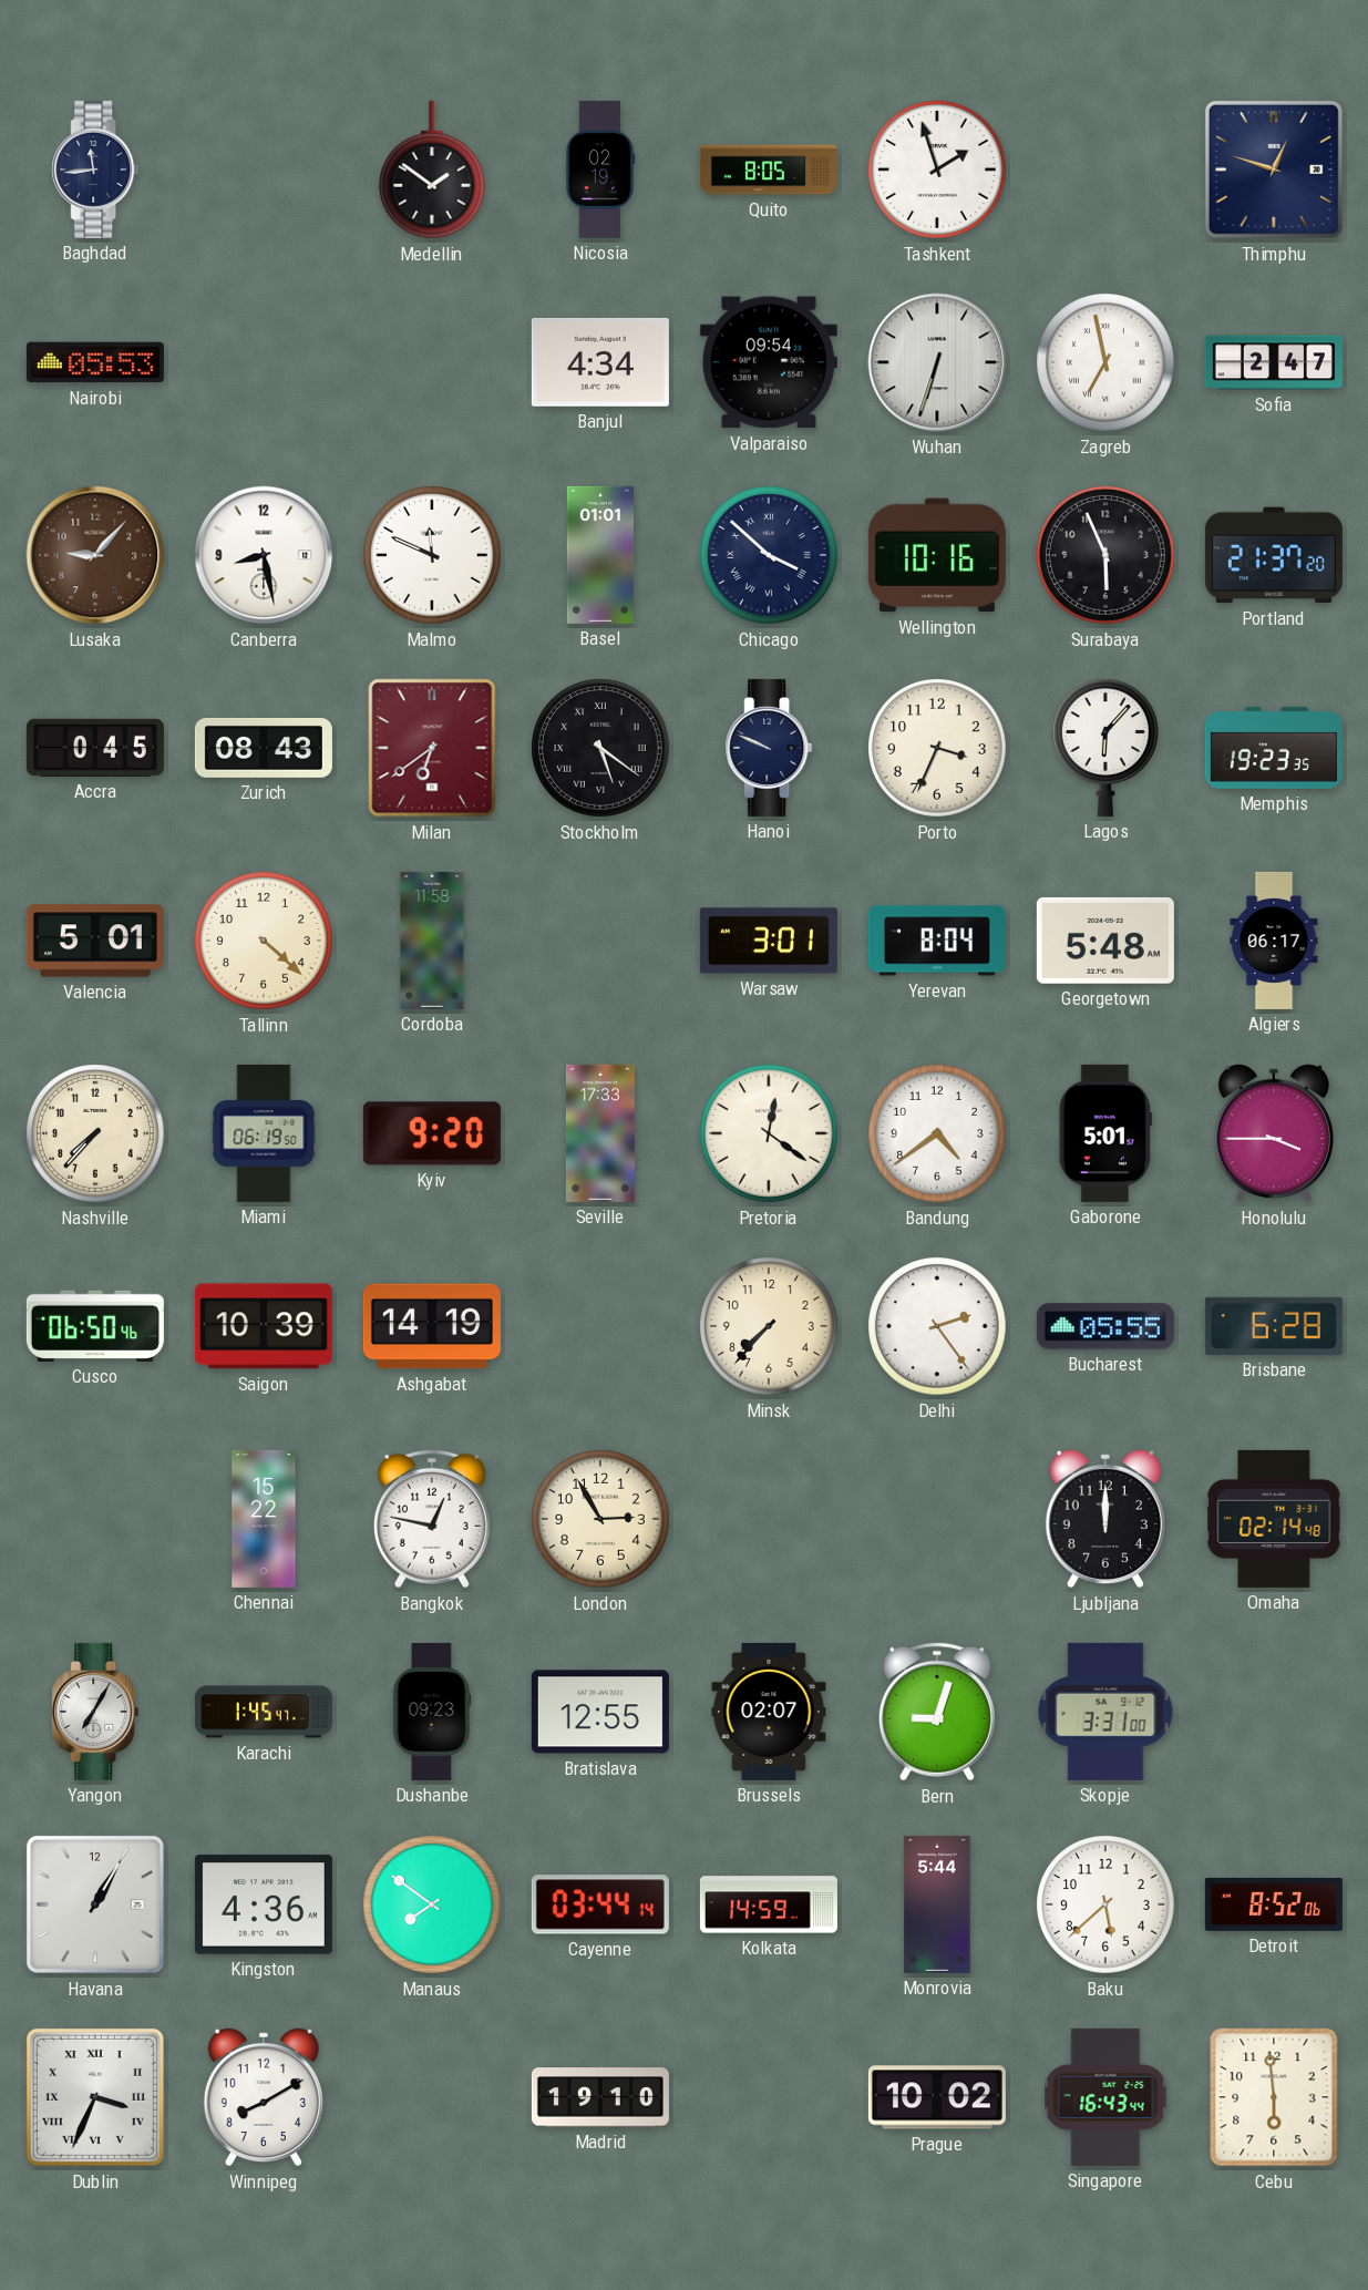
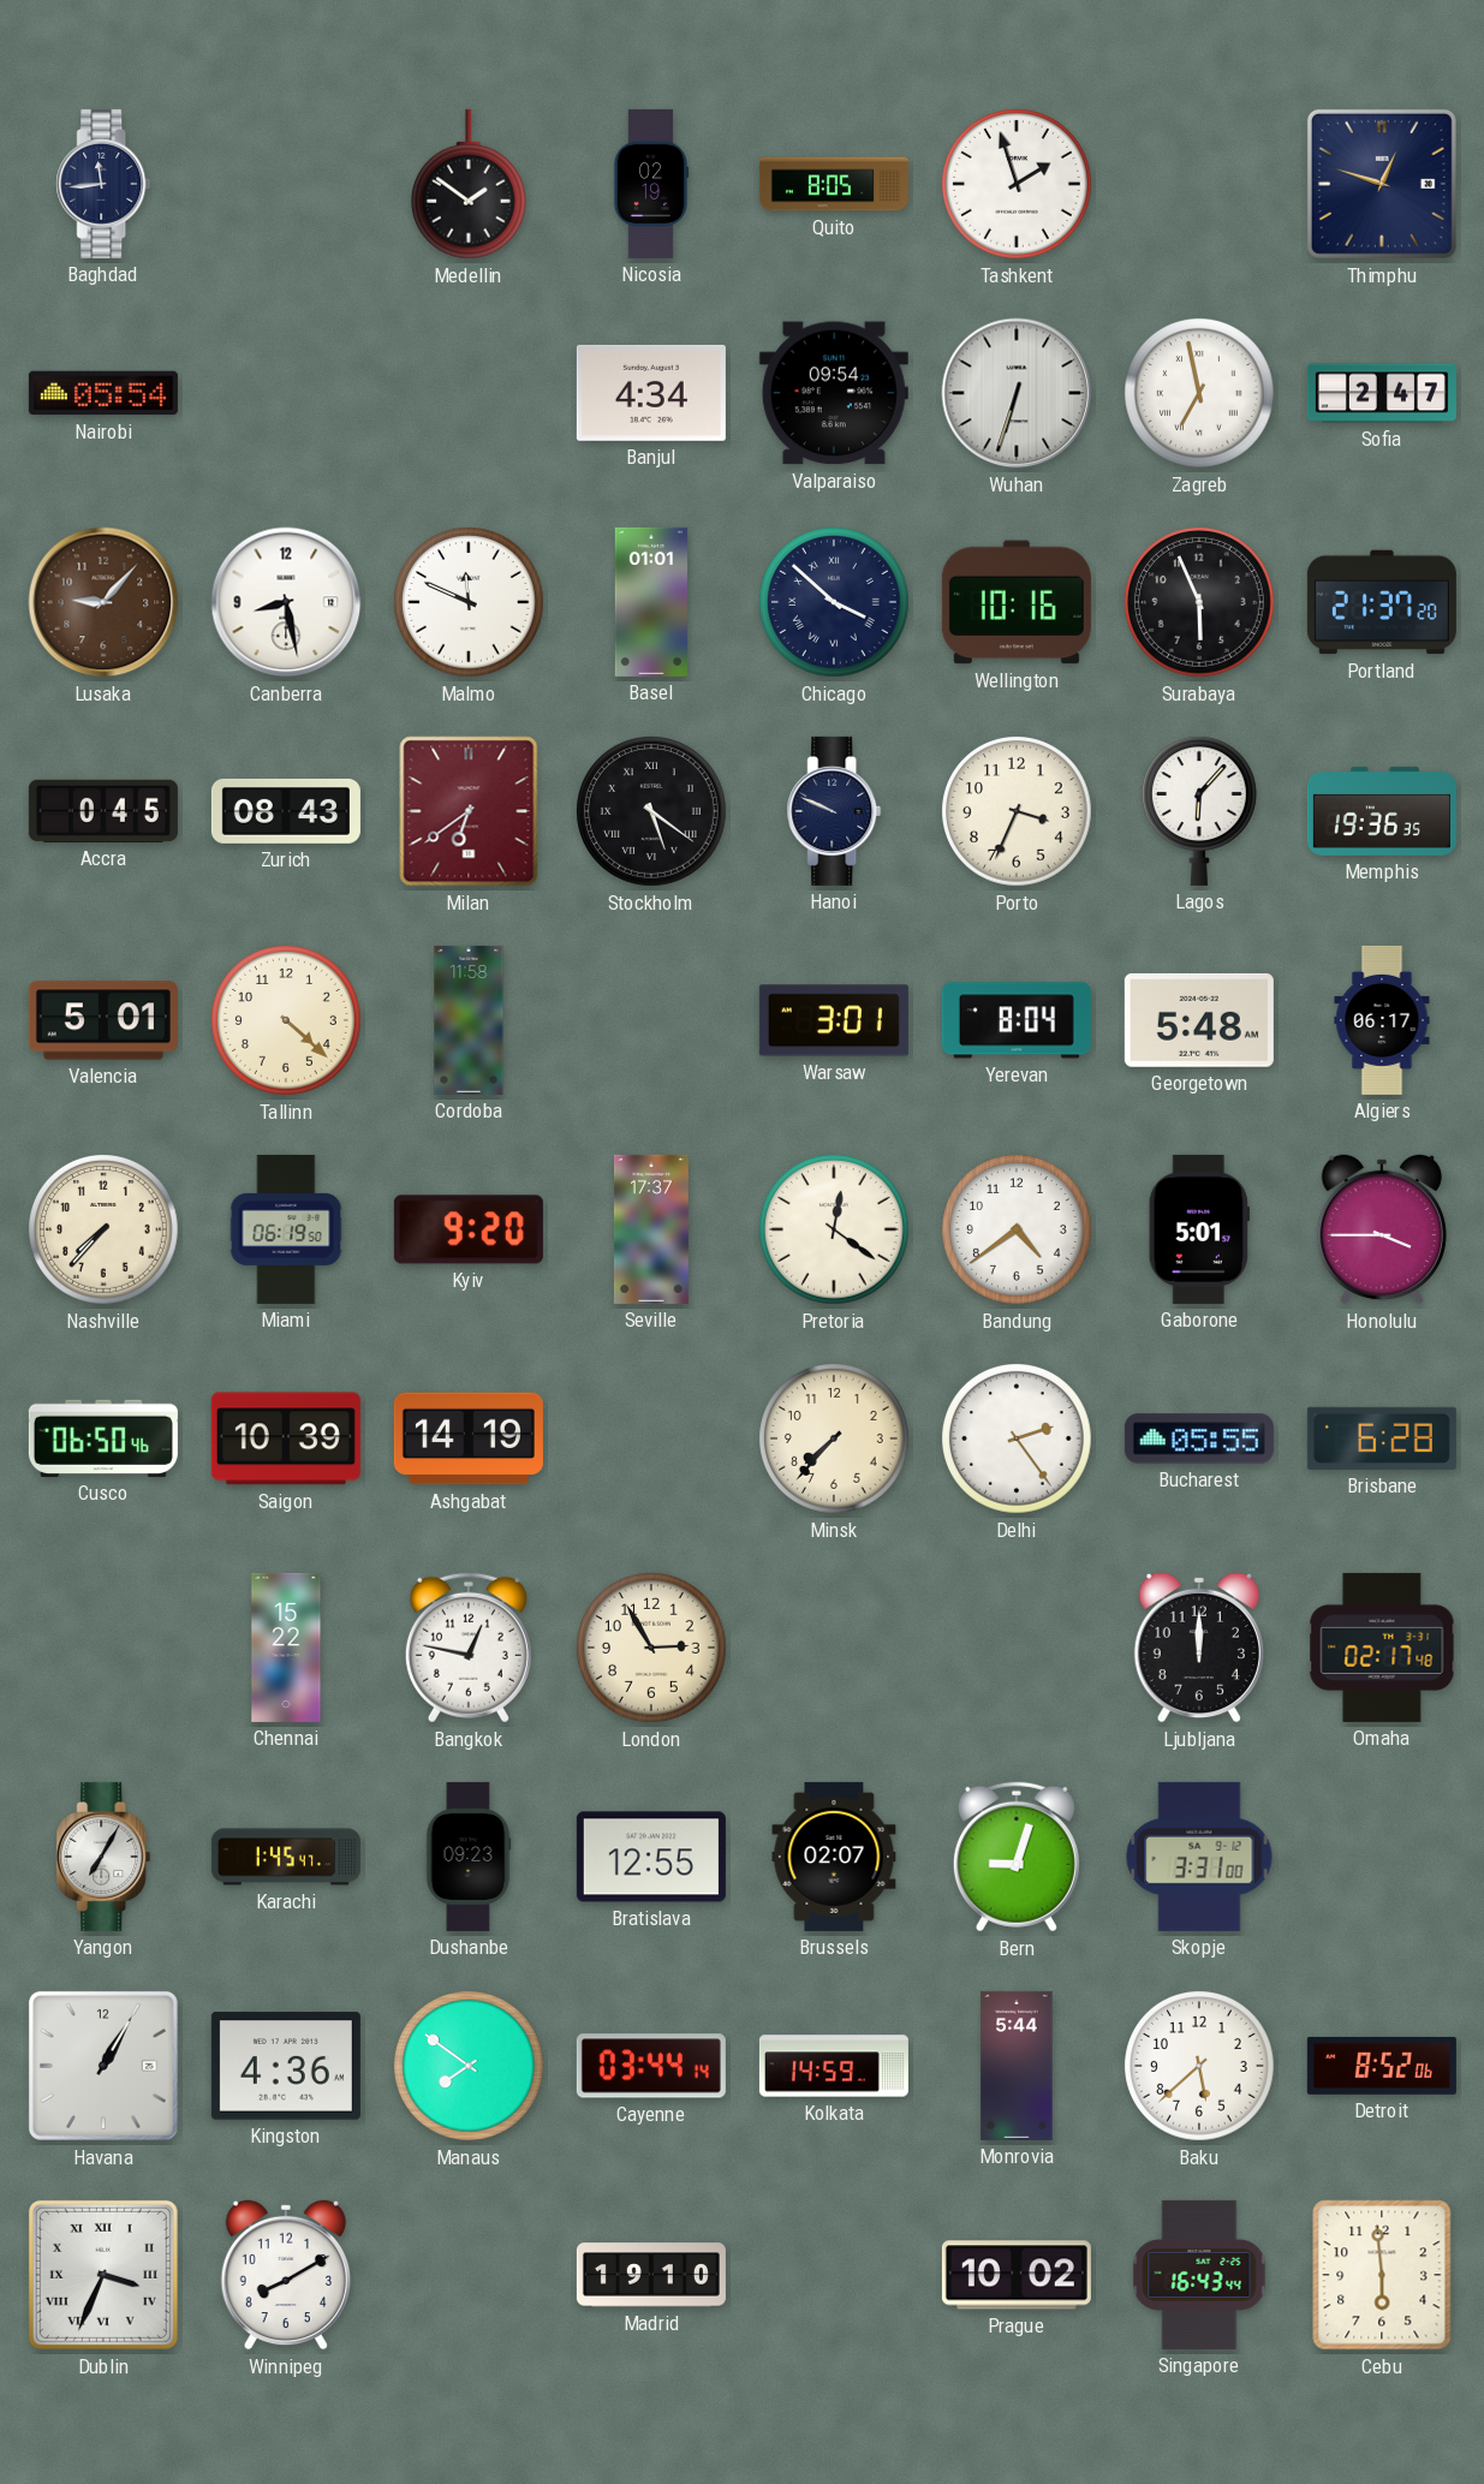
Nairobi: 05:53 -> 05:54 (103, 393)
Memphis: 19:23 -> 19:36 (1382, 811)
Seville: 17:33 -> 17:37 (651, 1229)
Omaha: 02:14 -> 02:17 (1382, 1648)
